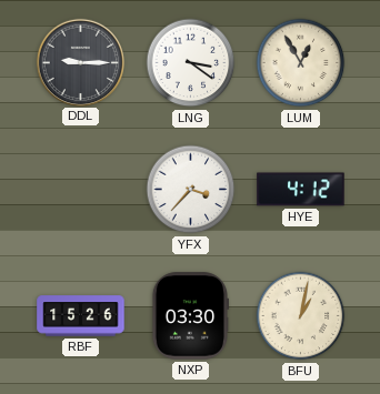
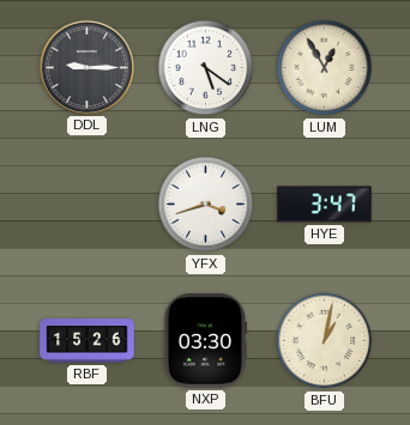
LNG: 3:21 -> 5:21 (206, 68)
YFX: 3:37 -> 3:42 (206, 205)
HYE: 4:12 -> 3:47 (325, 205)
